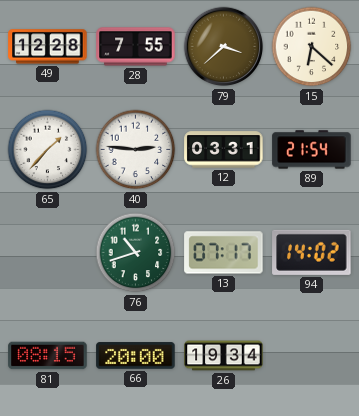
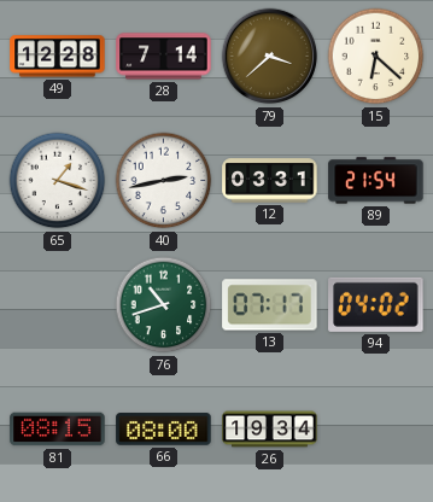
28: 7:55 -> 7:14 (164, 57)
65: 1:37 -> 1:18 (58, 181)
40: 2:46 -> 2:43 (164, 181)
94: 14:02 -> 04:02 (376, 304)
66: 20:00 -> 08:00 (164, 430)
